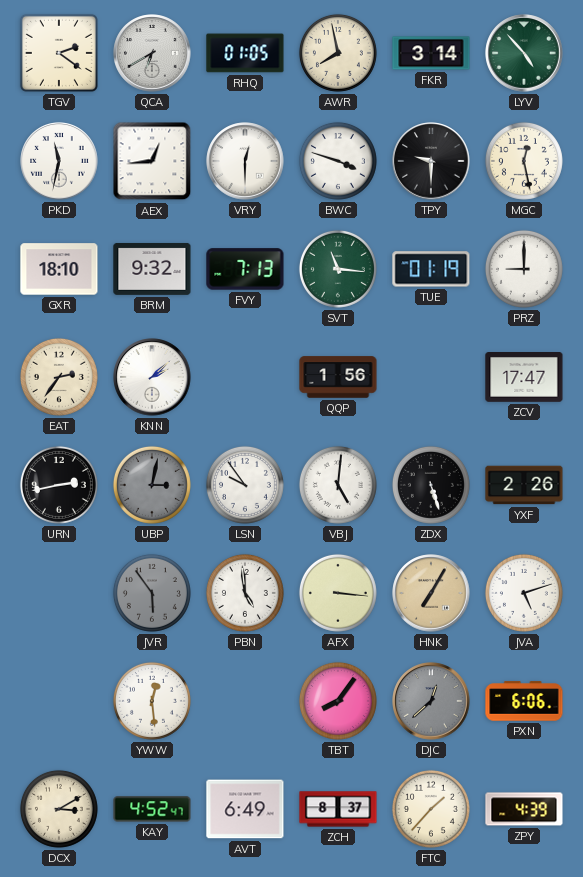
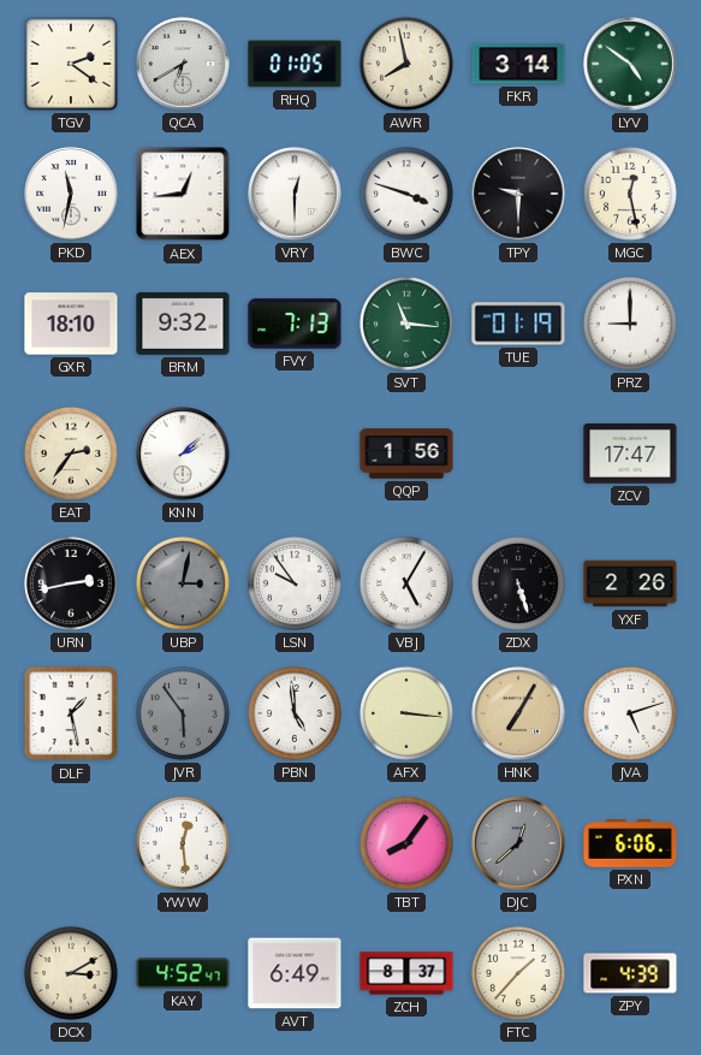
LYV: 4:53 -> 4:51 (630, 64)
VBJ: 5:01 -> 5:05 (406, 583)
DLF: none -> 1:28 (71, 713)
